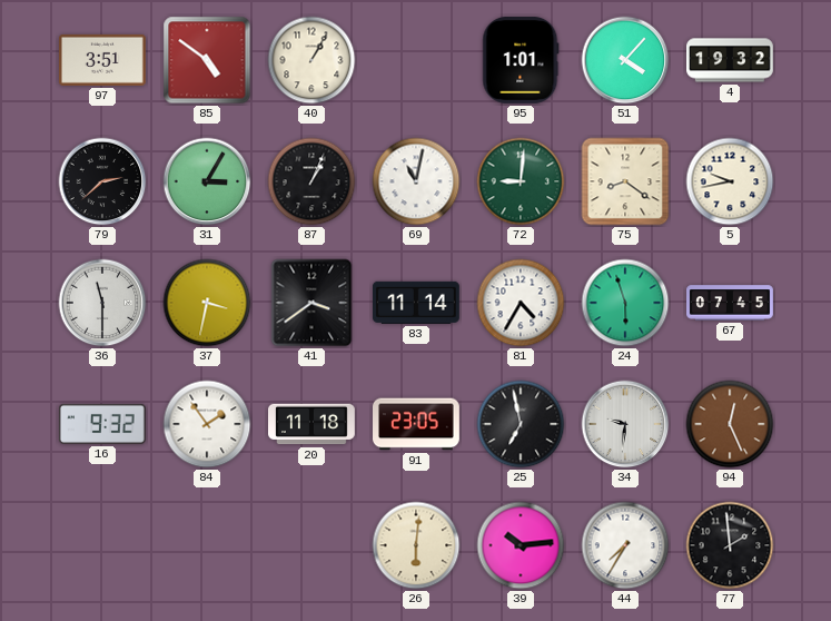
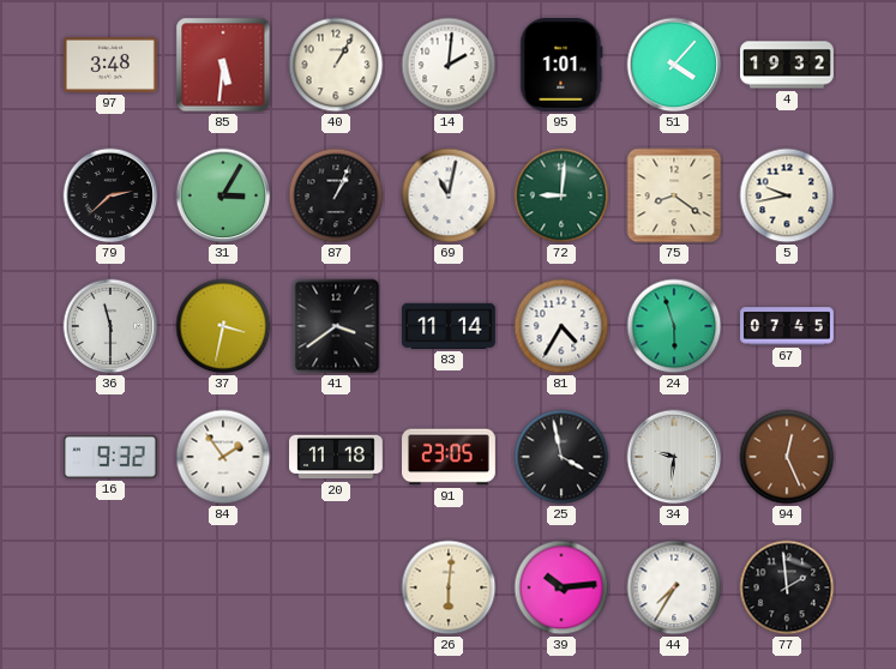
97: 3:51 -> 3:48 (110, 65)
85: 4:51 -> 5:31 (223, 65)
14: none -> 2:01 (449, 65)
25: 6:58 -> 3:58 (561, 457)
